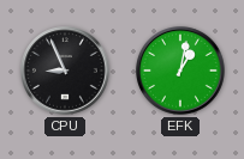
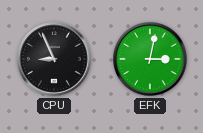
EFK: 1:02 -> 3:02 (151, 60)
